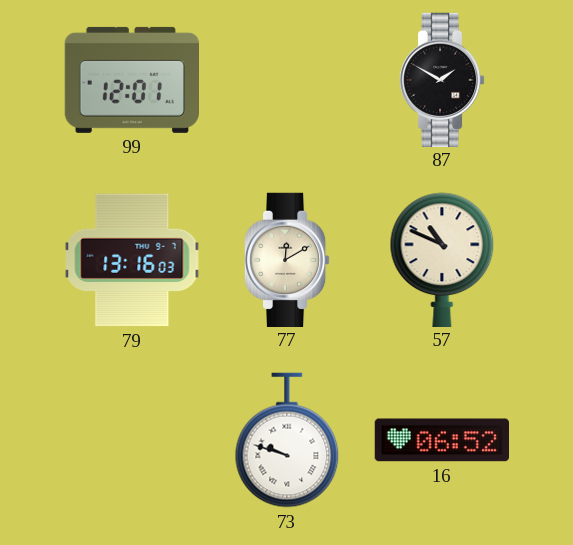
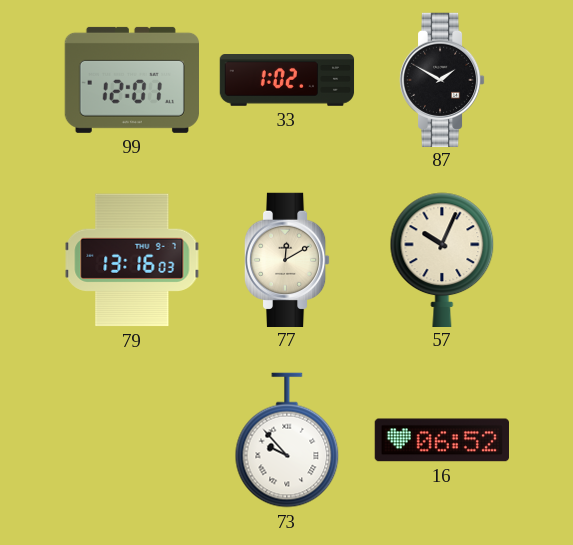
33: none -> 1:02 (287, 81)
57: 10:49 -> 10:04 (442, 259)
73: 9:48 -> 9:53 (287, 440)
